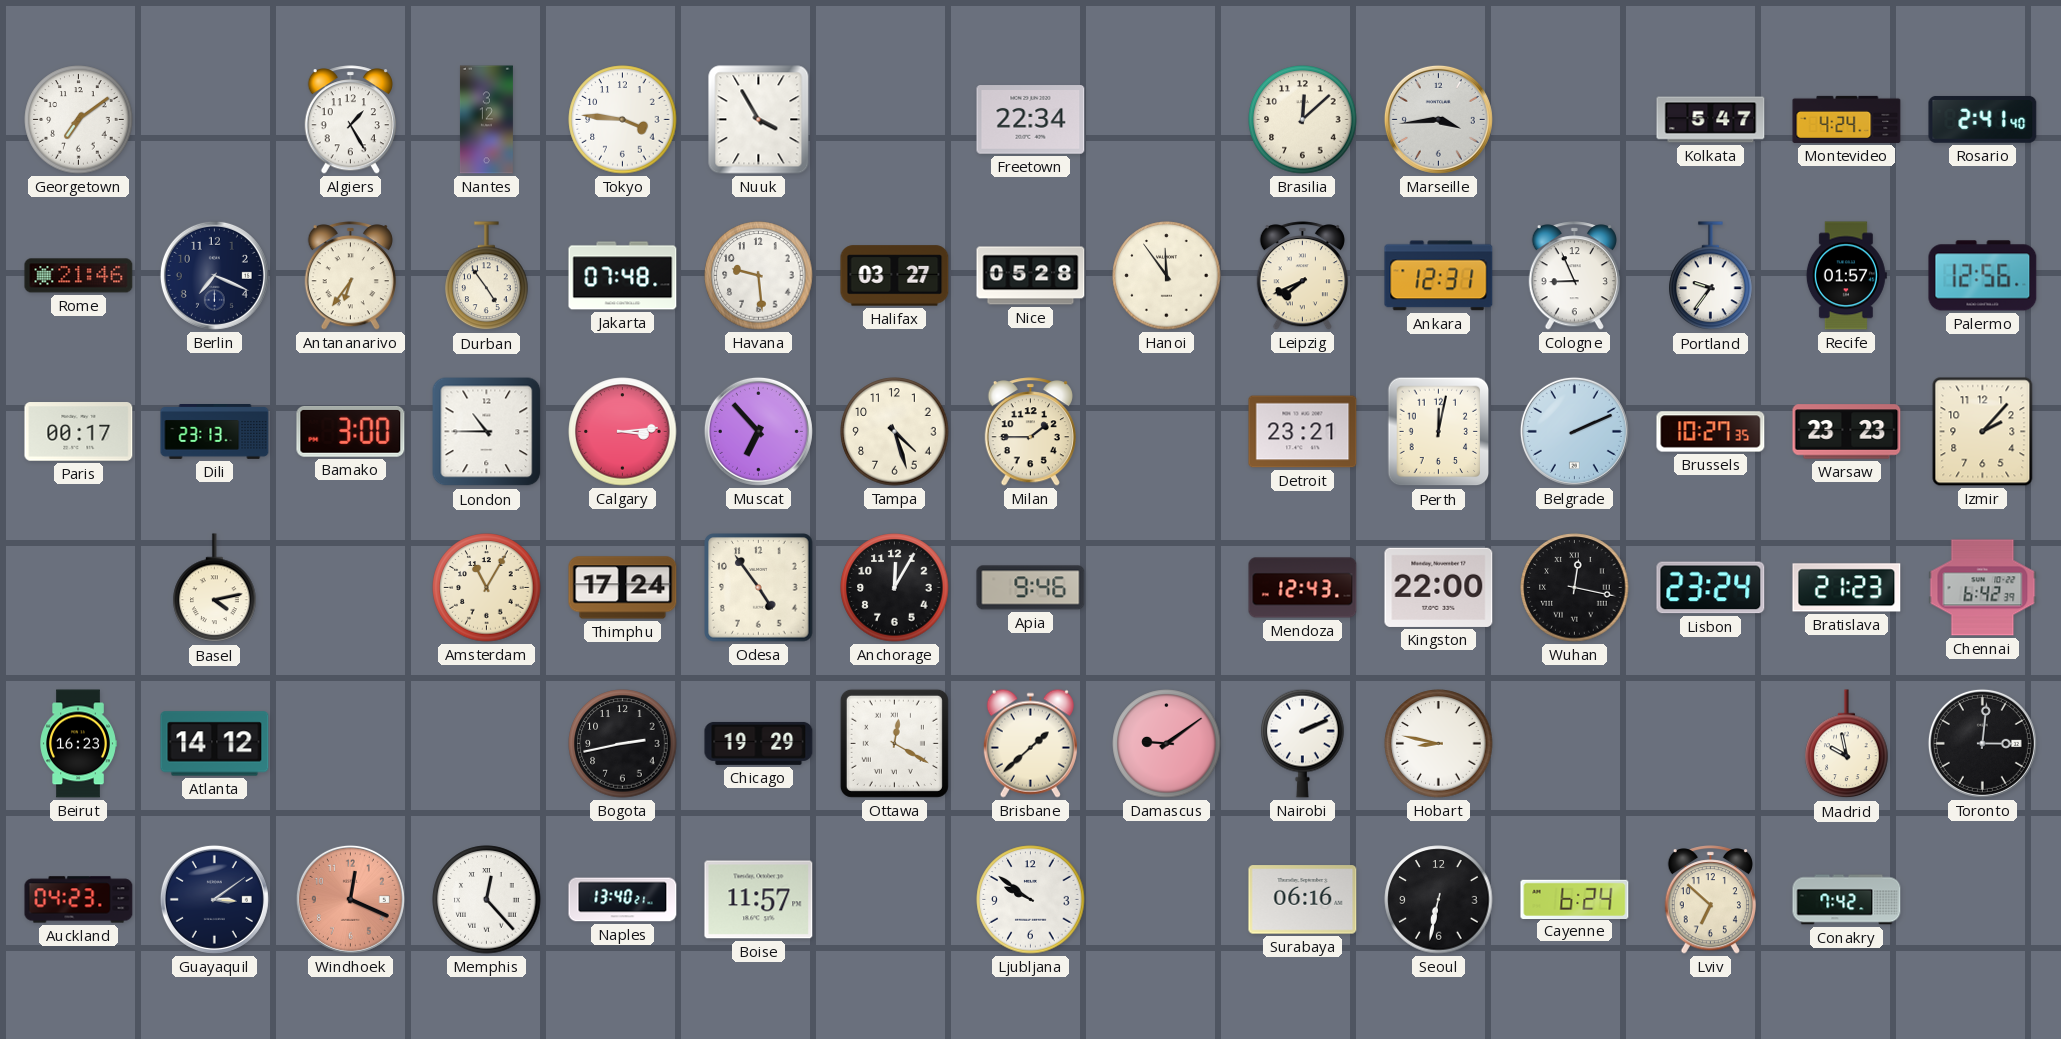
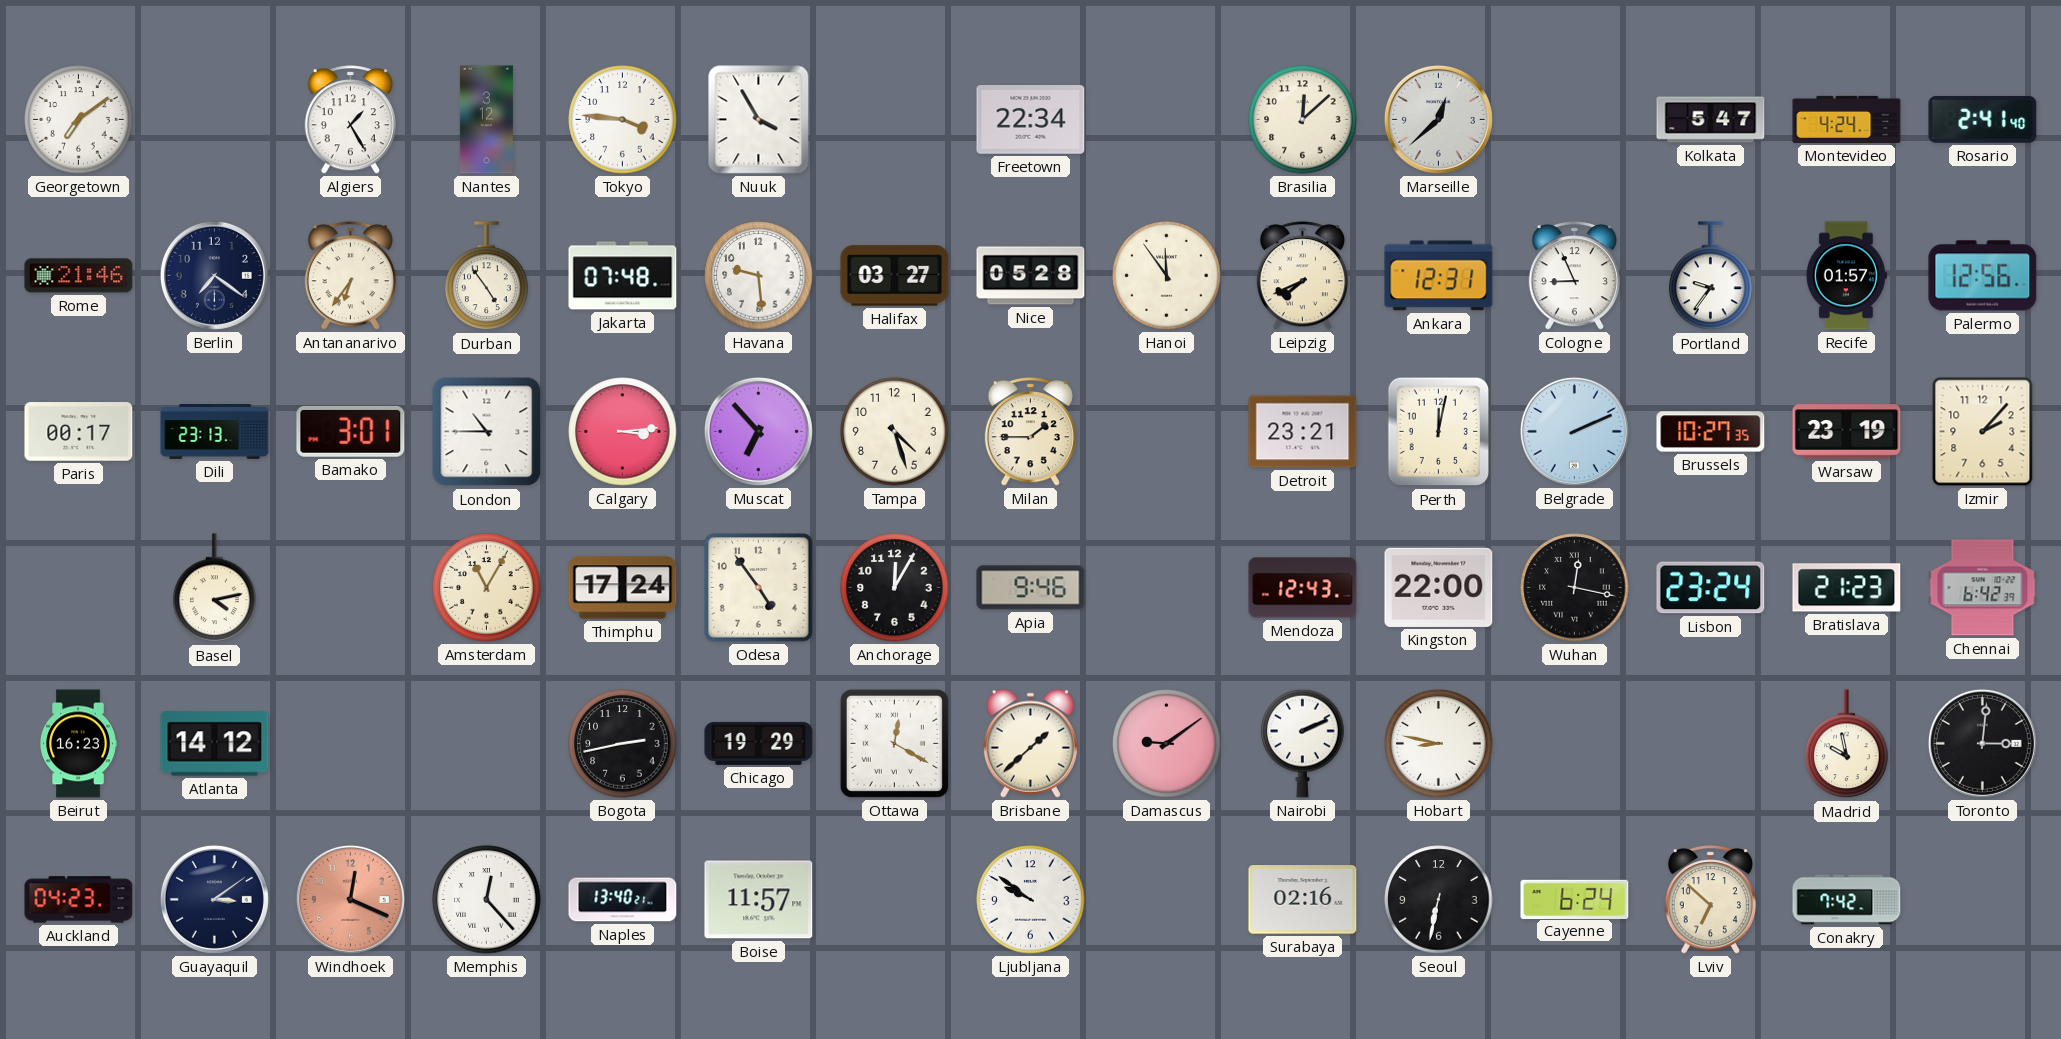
Marseille: 3:44 -> 12:38 (1438, 119)
Berlin: 7:19 -> 7:21 (214, 275)
Bamako: 3:00 -> 3:01 (351, 431)
Warsaw: 23:23 -> 23:19 (1847, 432)
Surabaya: 06:16 -> 02:16 (1303, 900)
